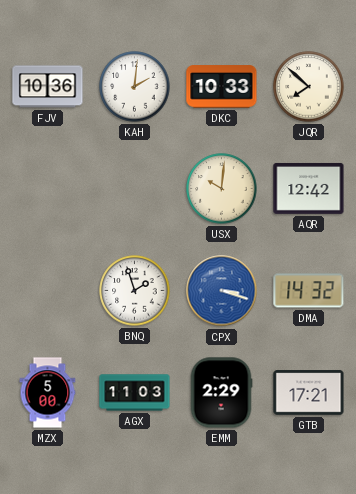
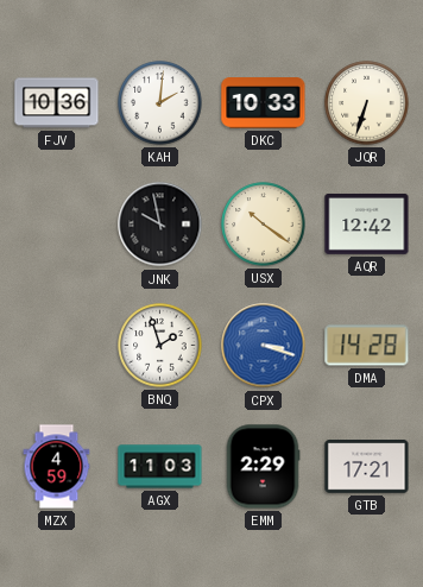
JQR: 7:52 -> 6:33 (367, 103)
JNK: none -> 9:58 (160, 225)
USX: 10:01 -> 10:21 (264, 225)
DMA: 14:32 -> 14:28 (367, 346)
MZX: 5:00 -> 4:59 (57, 467)
